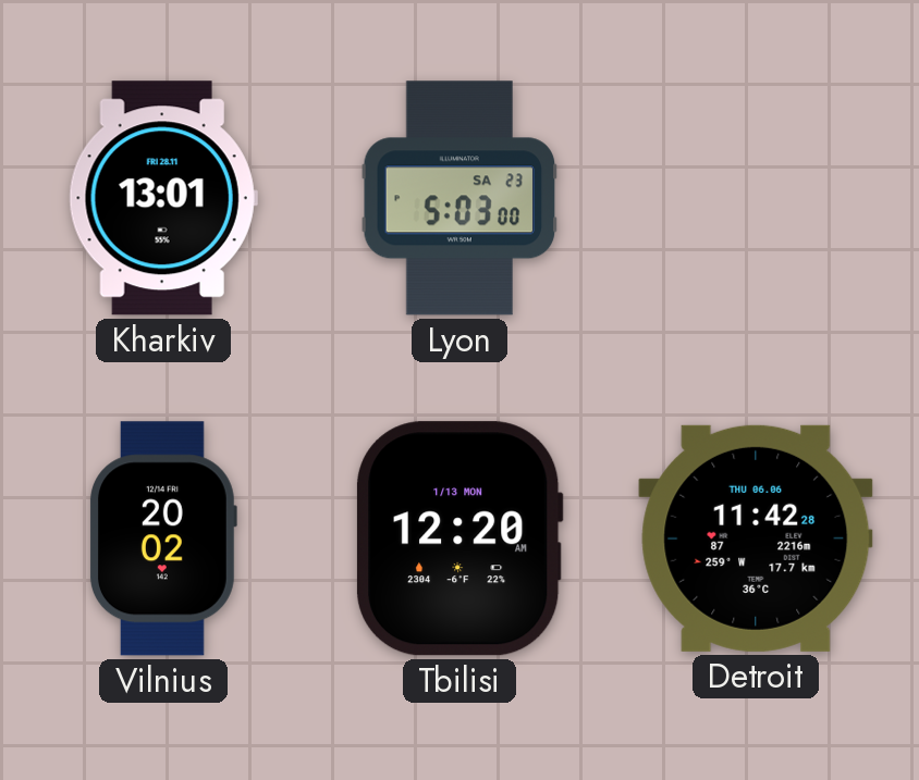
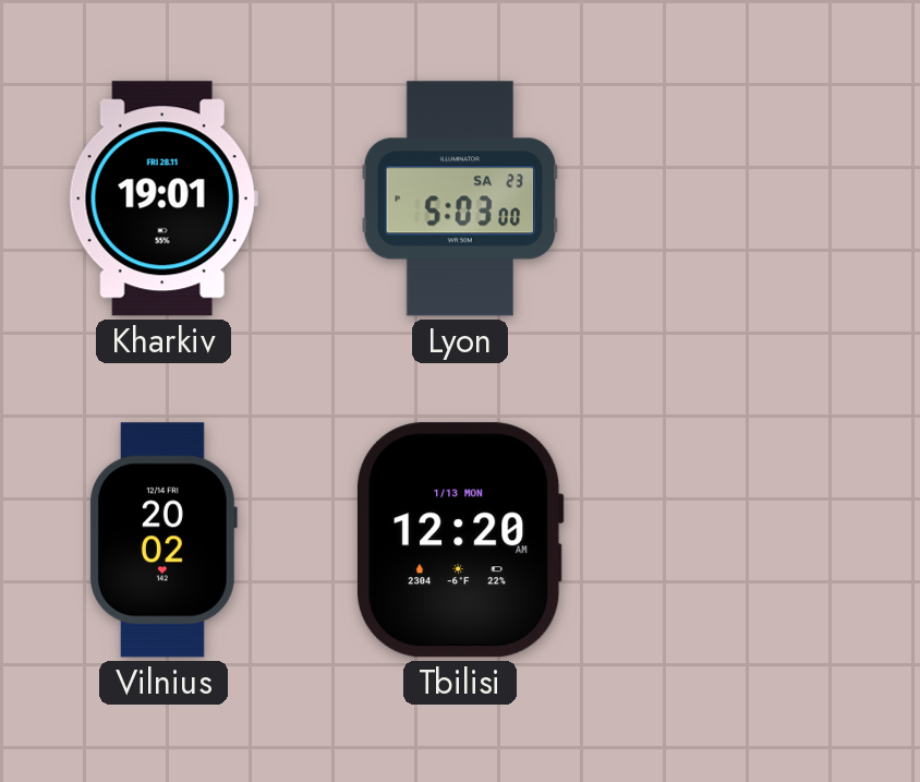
Kharkiv: 13:01 -> 19:01 (164, 198)
Detroit: 11:42 -> none (756, 538)
